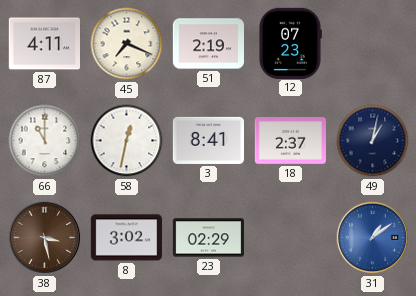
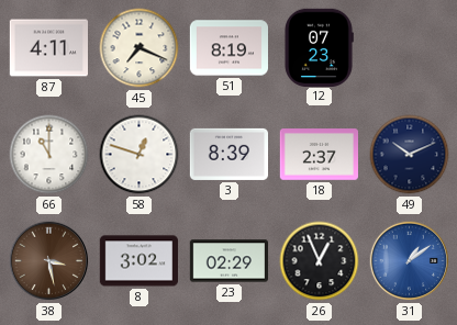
51: 2:19 -> 8:19 (228, 48)
58: 12:32 -> 12:48 (140, 155)
3: 8:41 -> 8:39 (228, 154)
49: 1:02 -> 10:11 (410, 155)
26: none -> 12:56 (320, 261)
